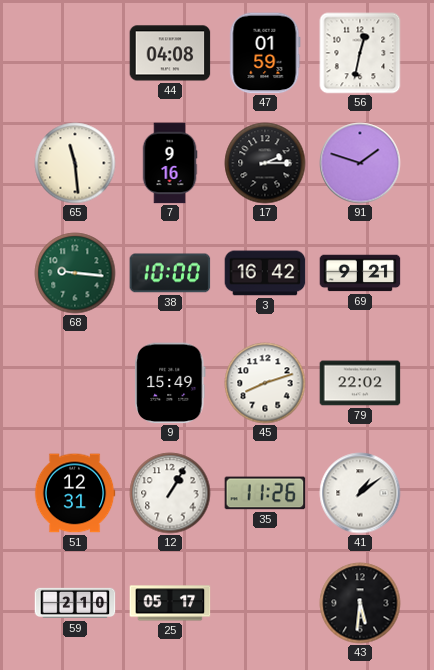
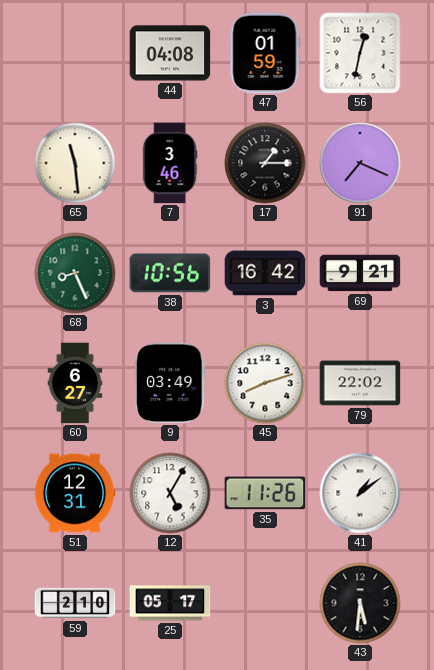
7: 9:16 -> 3:46 (170, 163)
17: 2:15 -> 1:15 (265, 163)
91: 1:48 -> 7:19 (360, 163)
68: 9:16 -> 8:26 (75, 273)
38: 10:00 -> 10:56 (170, 273)
60: none -> 6:27 (75, 383)
9: 15:49 -> 03:49 (170, 383)
12: 1:05 -> 5:05 (170, 493)
